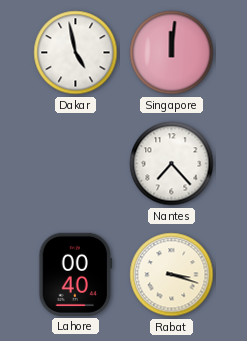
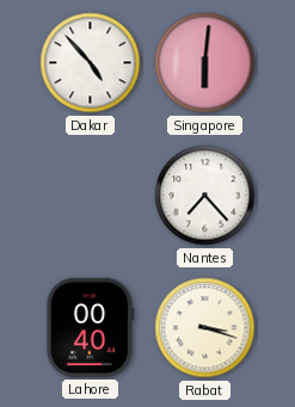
Dakar: 4:58 -> 4:53 (91, 63)
Singapore: 12:01 -> 6:01 (205, 63)
